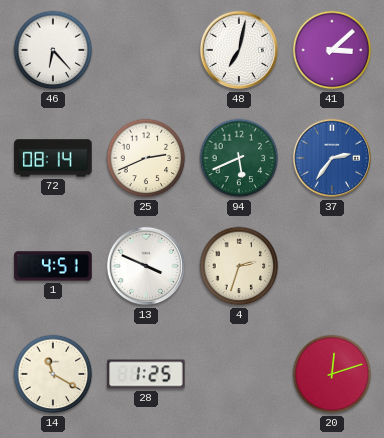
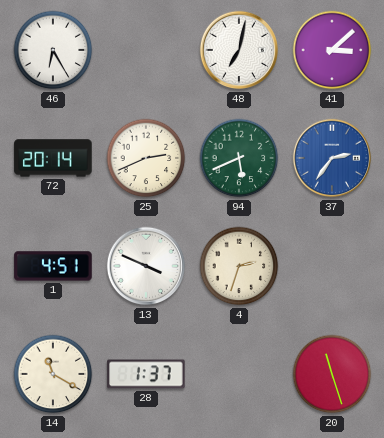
46: 6:23 -> 6:25 (53, 50)
72: 08:14 -> 20:14 (53, 158)
28: 1:25 -> 1:37 (146, 374)
20: 12:12 -> 11:27 (332, 374)
